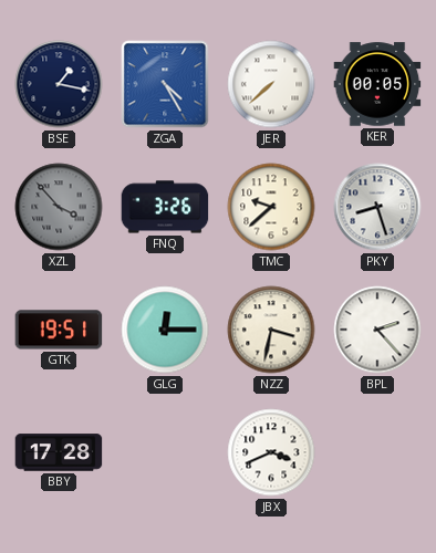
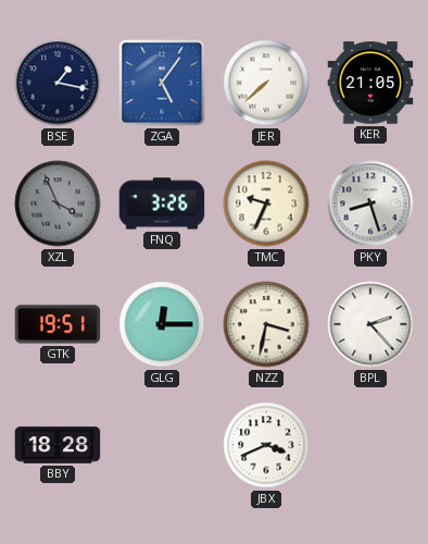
ZGA: 4:25 -> 5:06 (162, 83)
KER: 00:05 -> 21:05 (370, 83)
XZL: 3:53 -> 3:56 (58, 203)
TMC: 9:38 -> 9:34 (266, 203)
BBY: 17:28 -> 18:28 (58, 445)
